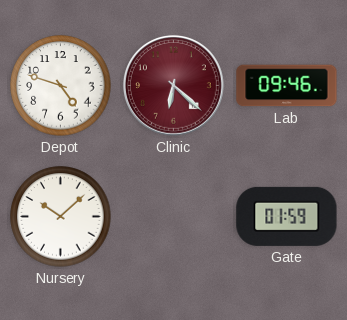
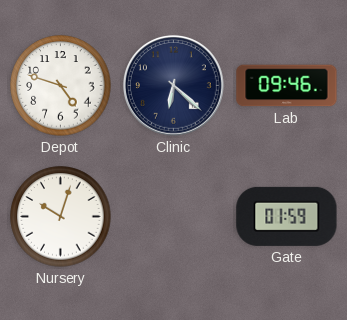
Clinic dial: burgundy -> navy (173, 85)
Nursery: 10:08 -> 10:03 (61, 217)
